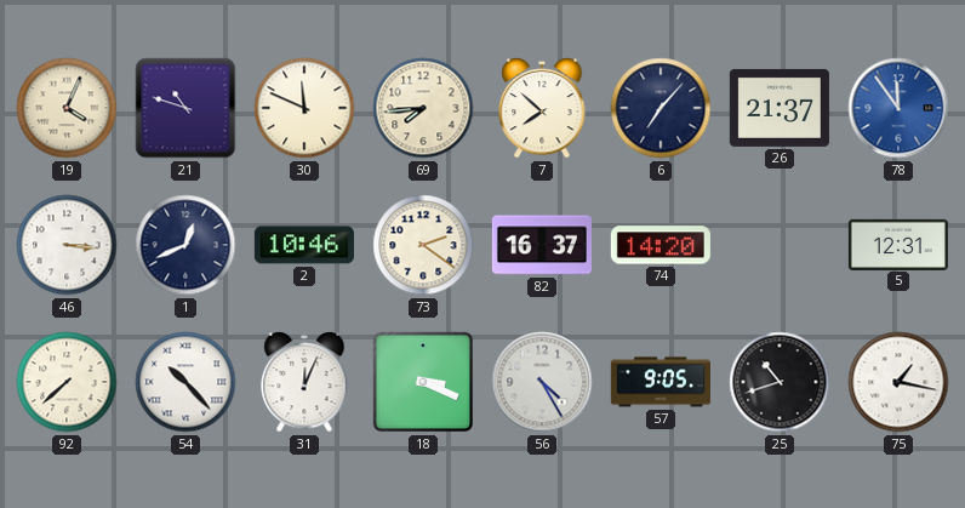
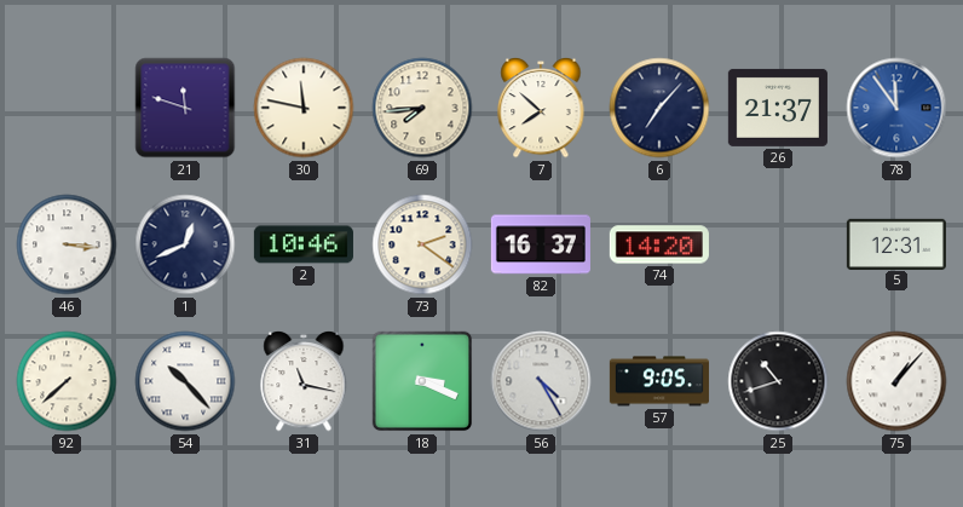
19: 4:04 -> none (67, 108)
21: 10:48 -> 11:48 (185, 108)
30: 11:49 -> 11:47 (304, 108)
31: 12:04 -> 11:17 (304, 381)
75: 1:17 -> 1:07 (896, 381)
